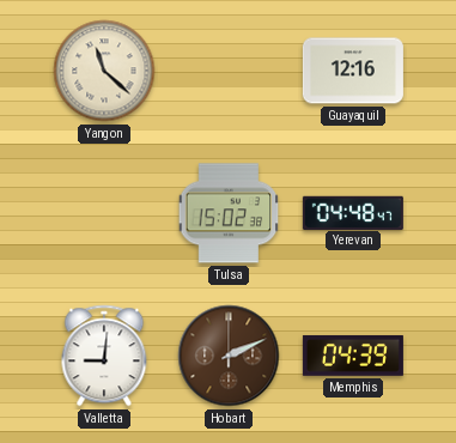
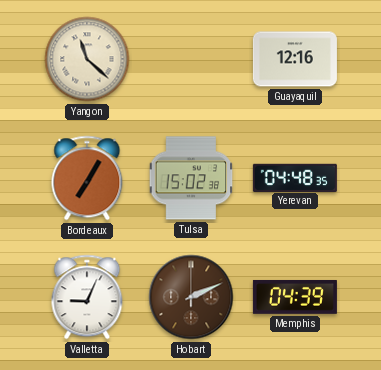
Bordeaux: none -> 7:05 (87, 178)
Yerevan: 04:48:47 -> 04:48:35 (295, 177)
Valletta: 9:01 -> 9:04 (87, 297)
